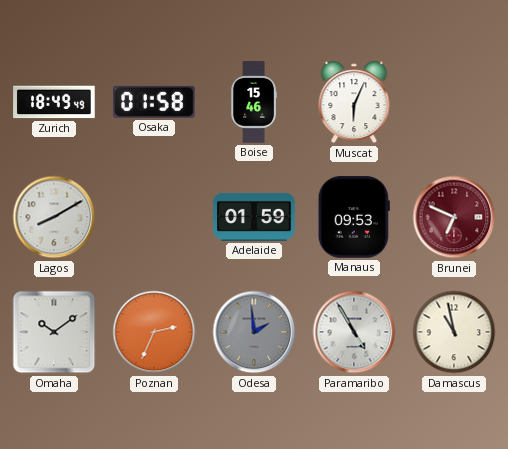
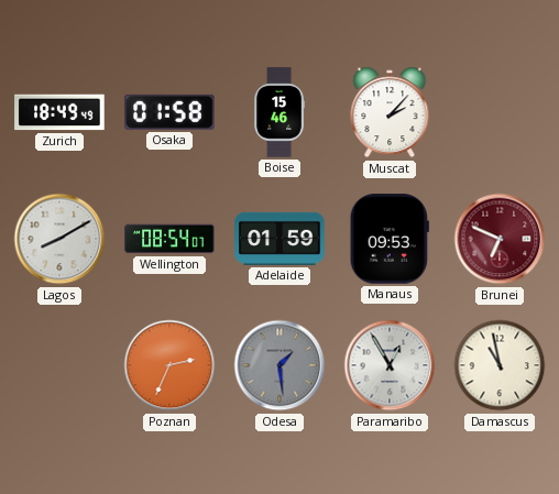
Muscat: 6:04 -> 2:07 (390, 112)
Wellington: none -> 08:54 (169, 239)
Omaha: 10:09 -> none (54, 332)
Odesa: 1:59 -> 1:29 (279, 365)
Paramaribo: 4:55 -> 12:55 (390, 365)
